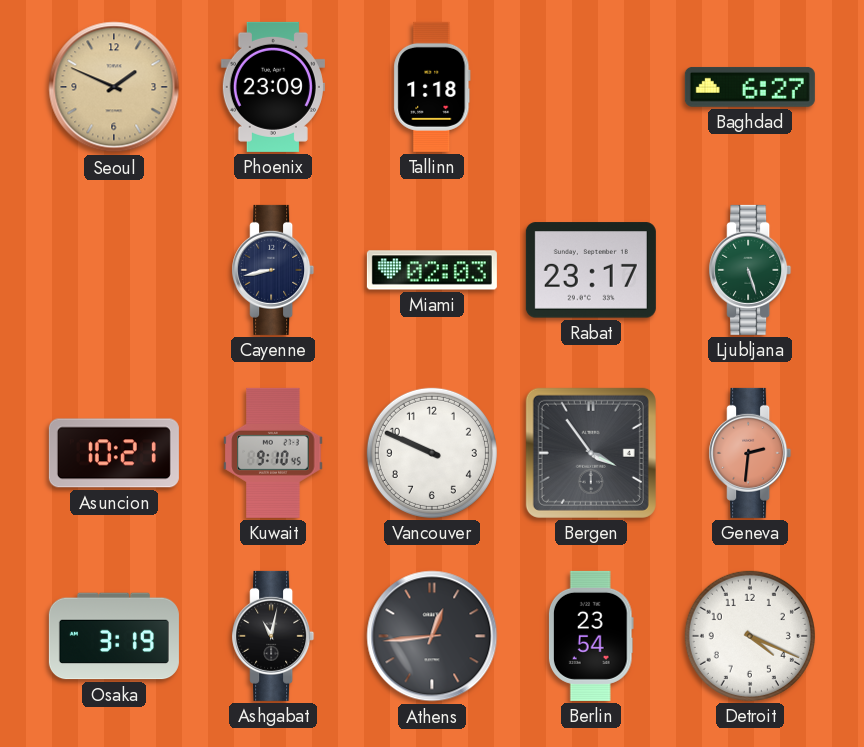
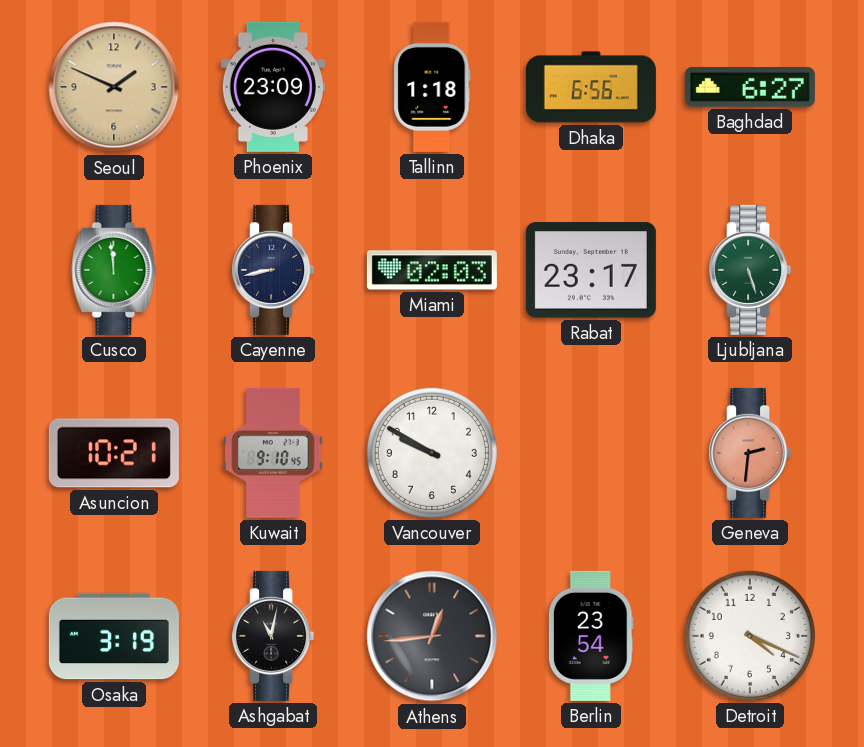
Dhaka: none -> 6:56 (591, 87)
Cusco: none -> 11:59 (114, 270)
Vancouver: 9:49 -> 9:50 (432, 453)
Bergen: 3:54 -> none (591, 453)
